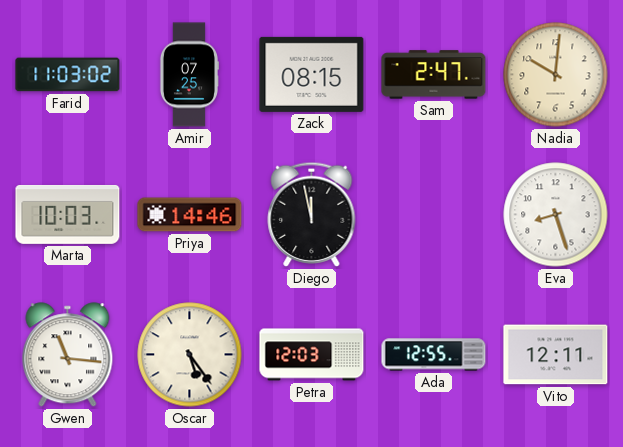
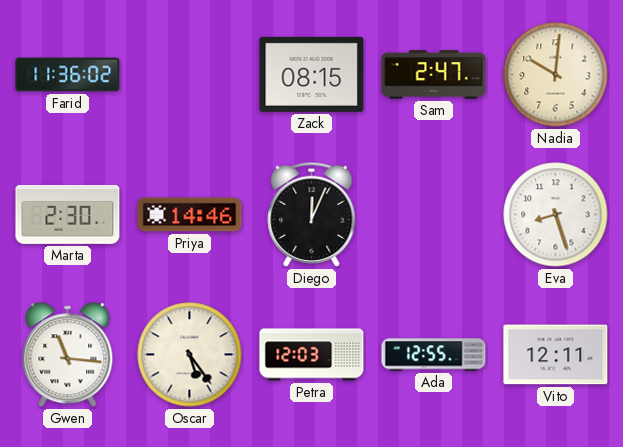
Farid: 11:03 -> 11:36 (68, 75)
Amir: 07:25 -> none (188, 75)
Marta: 10:03 -> 2:30 (68, 214)
Diego: 11:58 -> 12:04 (312, 214)
